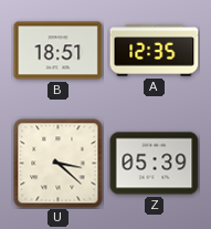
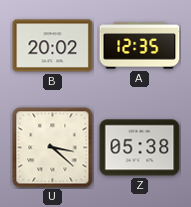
B: 18:51 -> 20:02 (53, 46)
Z: 05:39 -> 05:38 (140, 148)
